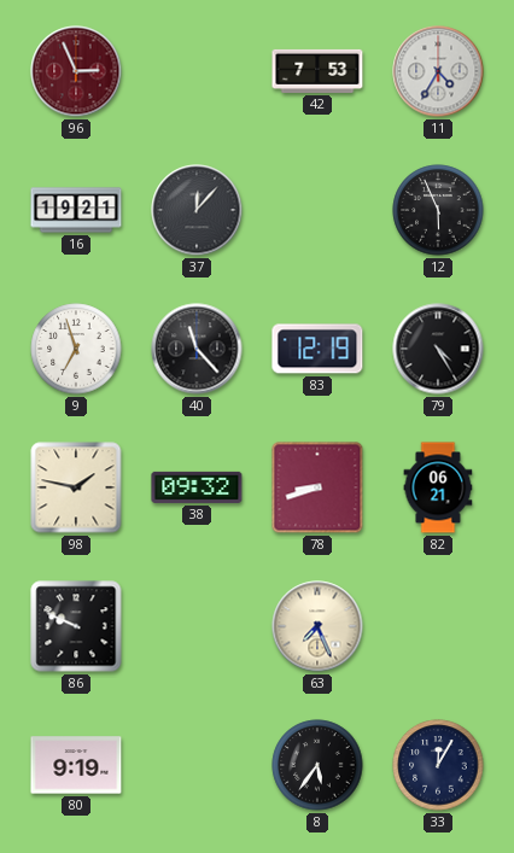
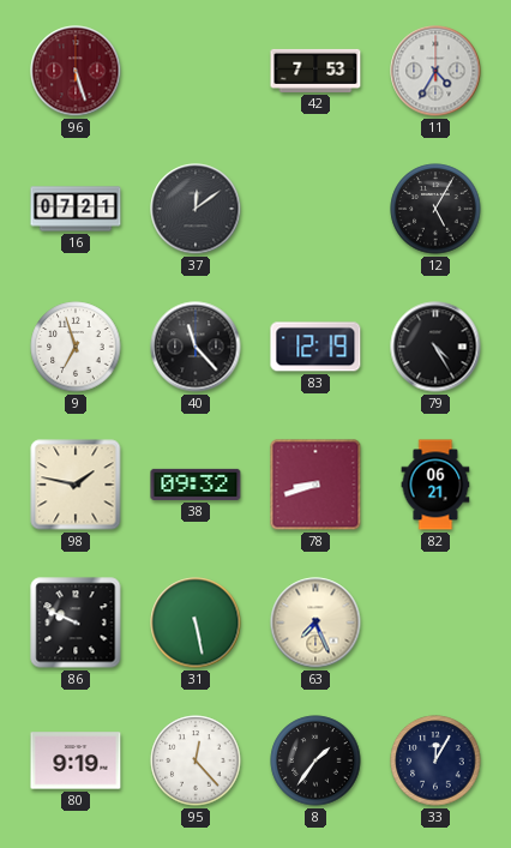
96: 2:56 -> 5:27 (76, 71)
16: 19:21 -> 07:21 (76, 209)
37: 12:07 -> 12:09 (196, 209)
12: 5:56 -> 5:05 (435, 209)
31: none -> 5:28 (196, 623)
95: none -> 12:23 (196, 760)
8: 5:36 -> 1:36 (315, 760)
